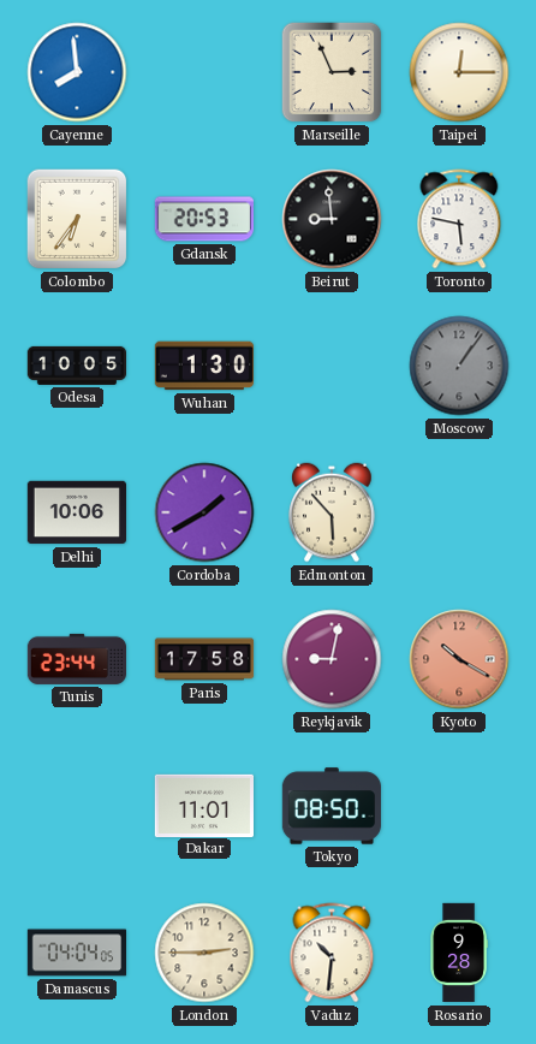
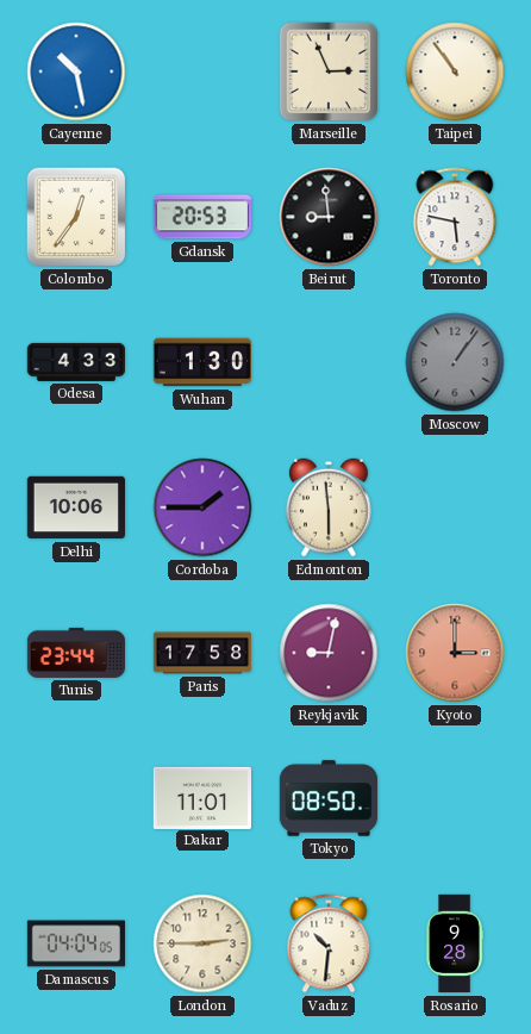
Cayenne: 7:59 -> 10:28 (76, 71)
Taipei: 12:15 -> 10:54 (455, 71)
Colombo: 6:36 -> 12:36 (76, 217)
Odesa: 10:05 -> 4:33 (75, 362)
Cordoba: 1:40 -> 1:45 (202, 507)
Edmonton: 5:53 -> 5:59 (329, 507)
Kyoto: 10:20 -> 3:00 (455, 653)
